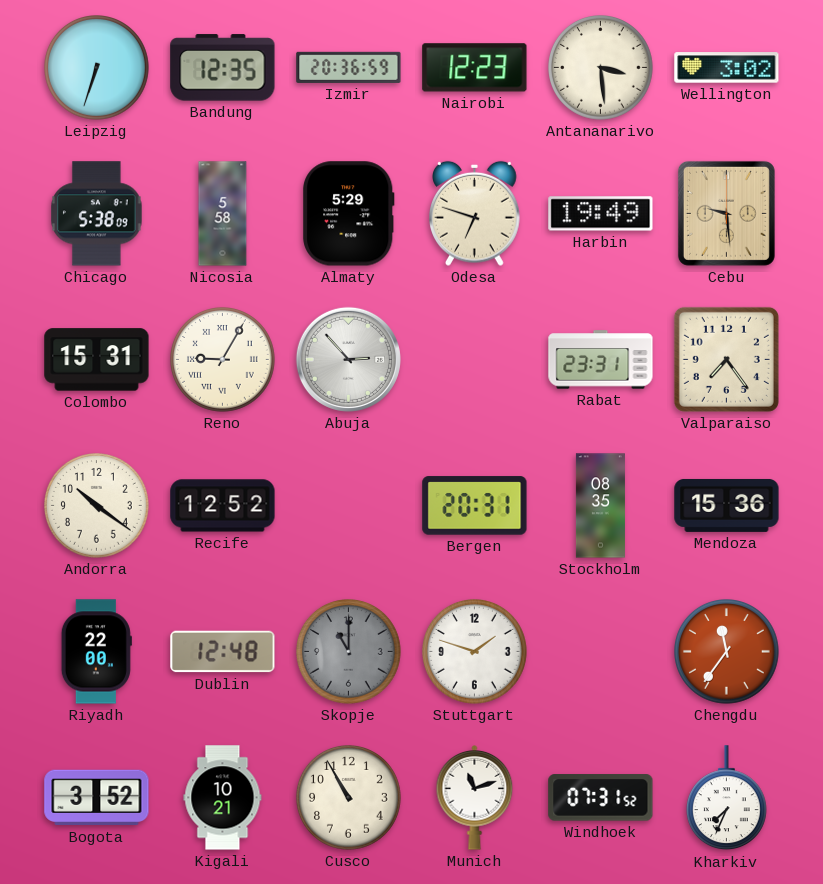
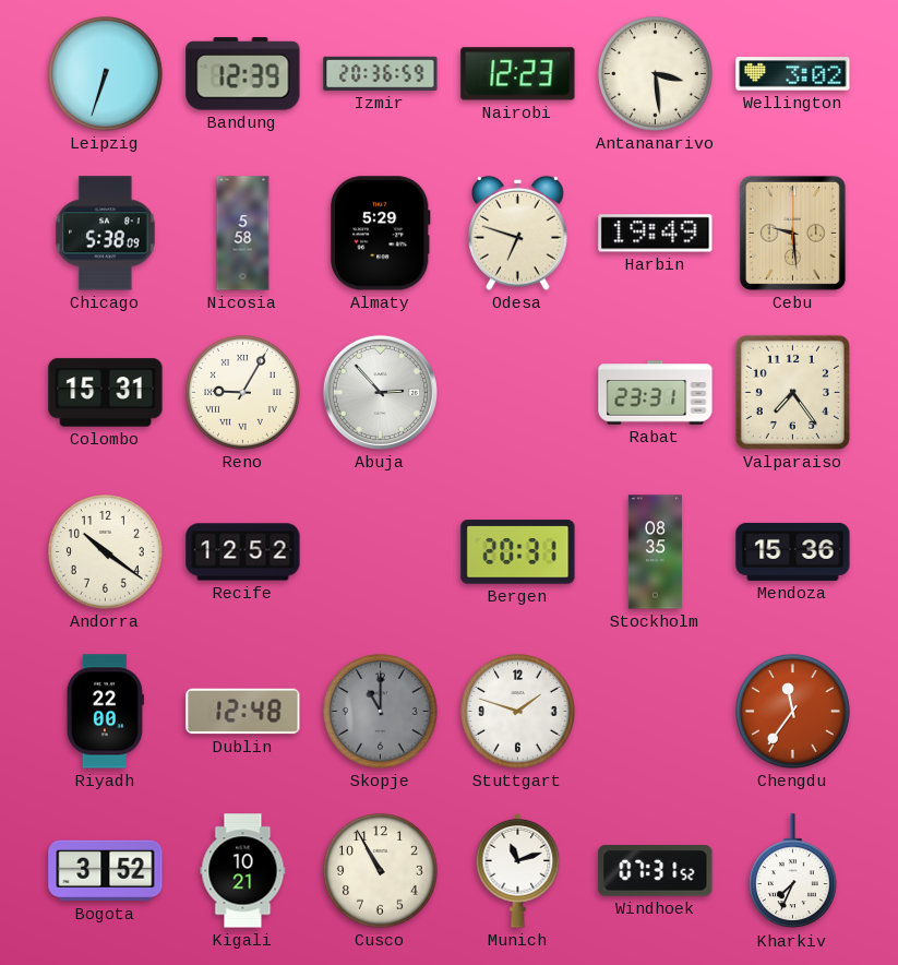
Bandung: 12:35 -> 12:39 (243, 74)
